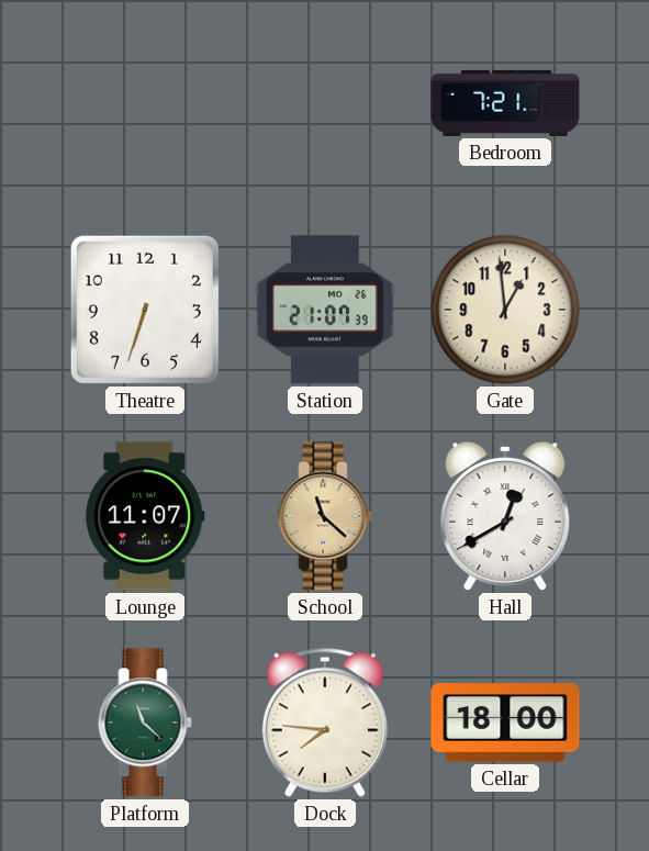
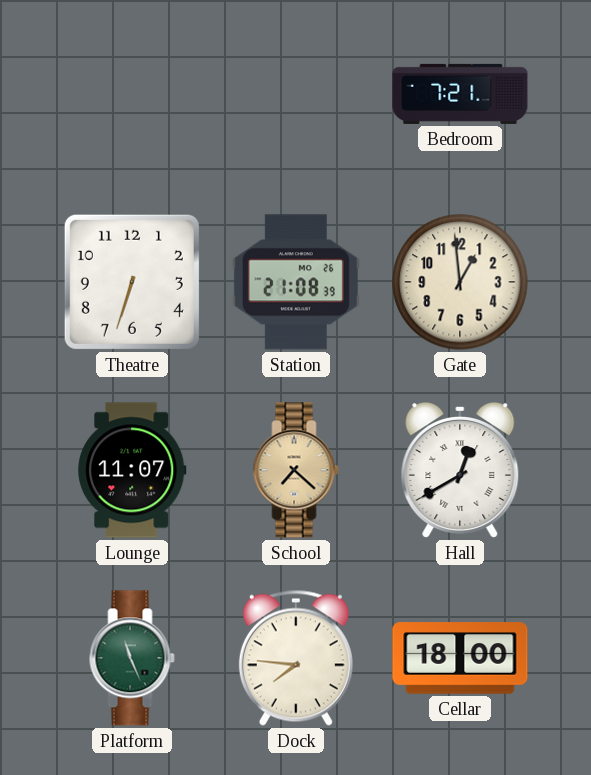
Station: 21:07 -> 21:08 (296, 282)
School: 11:22 -> 7:22 (296, 470)
Platform: 11:22 -> 11:26 (132, 658)
